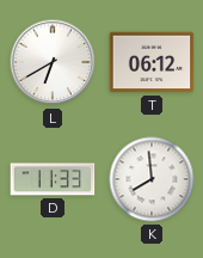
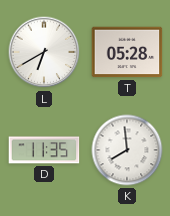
T: 06:12 -> 05:28 (127, 52)
D: 11:33 -> 11:35 (44, 150)
